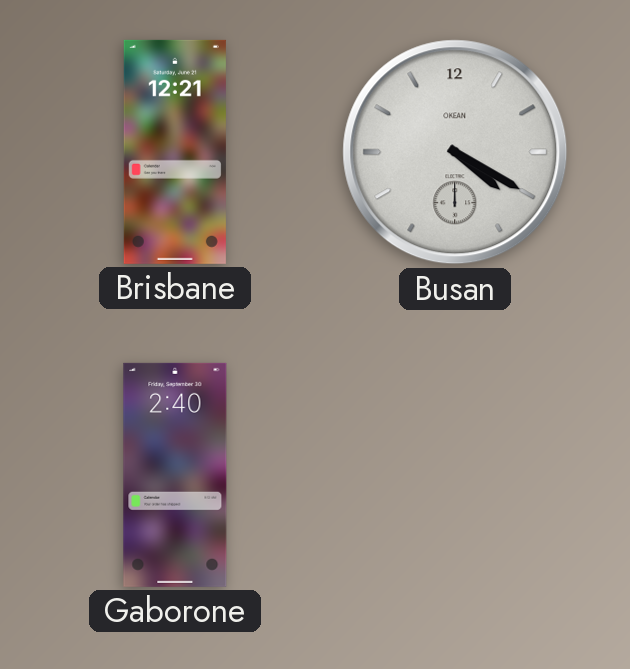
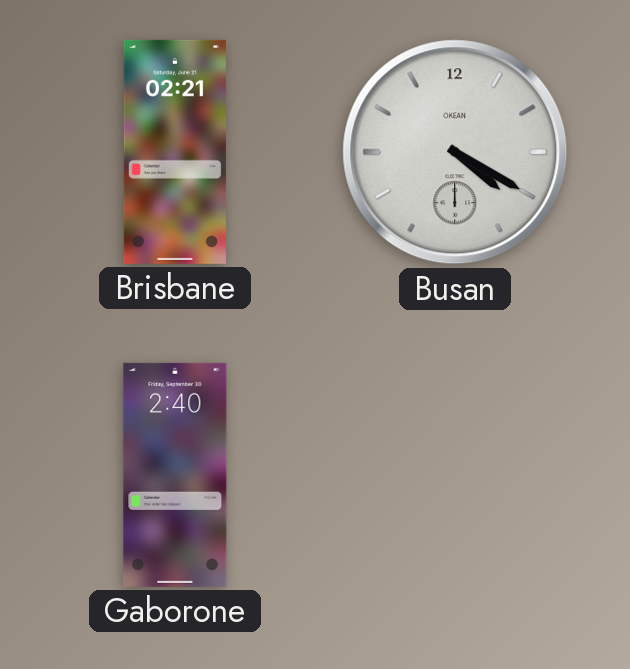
Brisbane: 12:21 -> 02:21 (175, 152)
